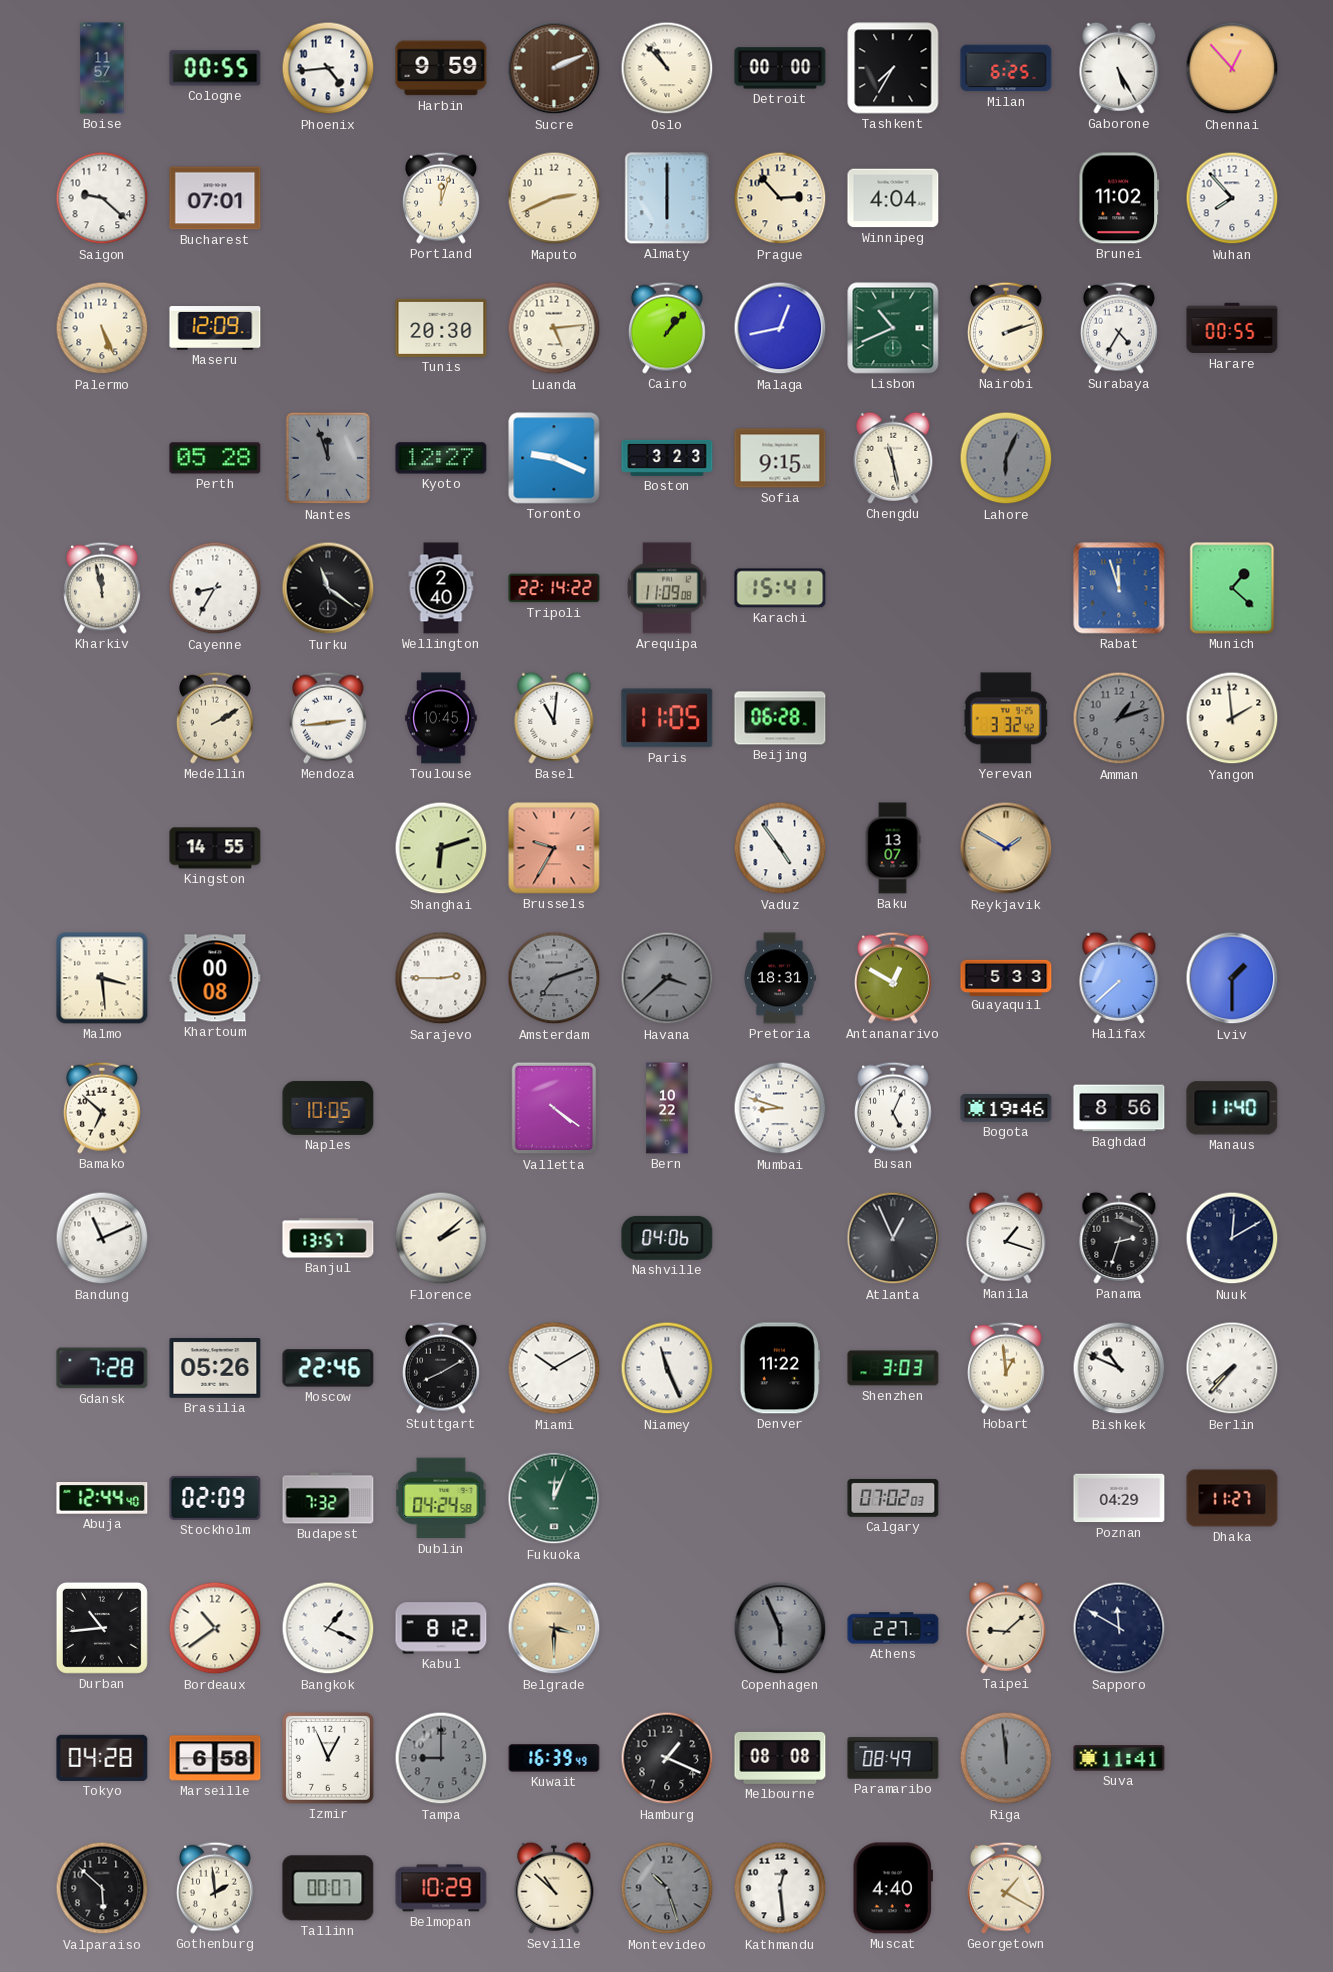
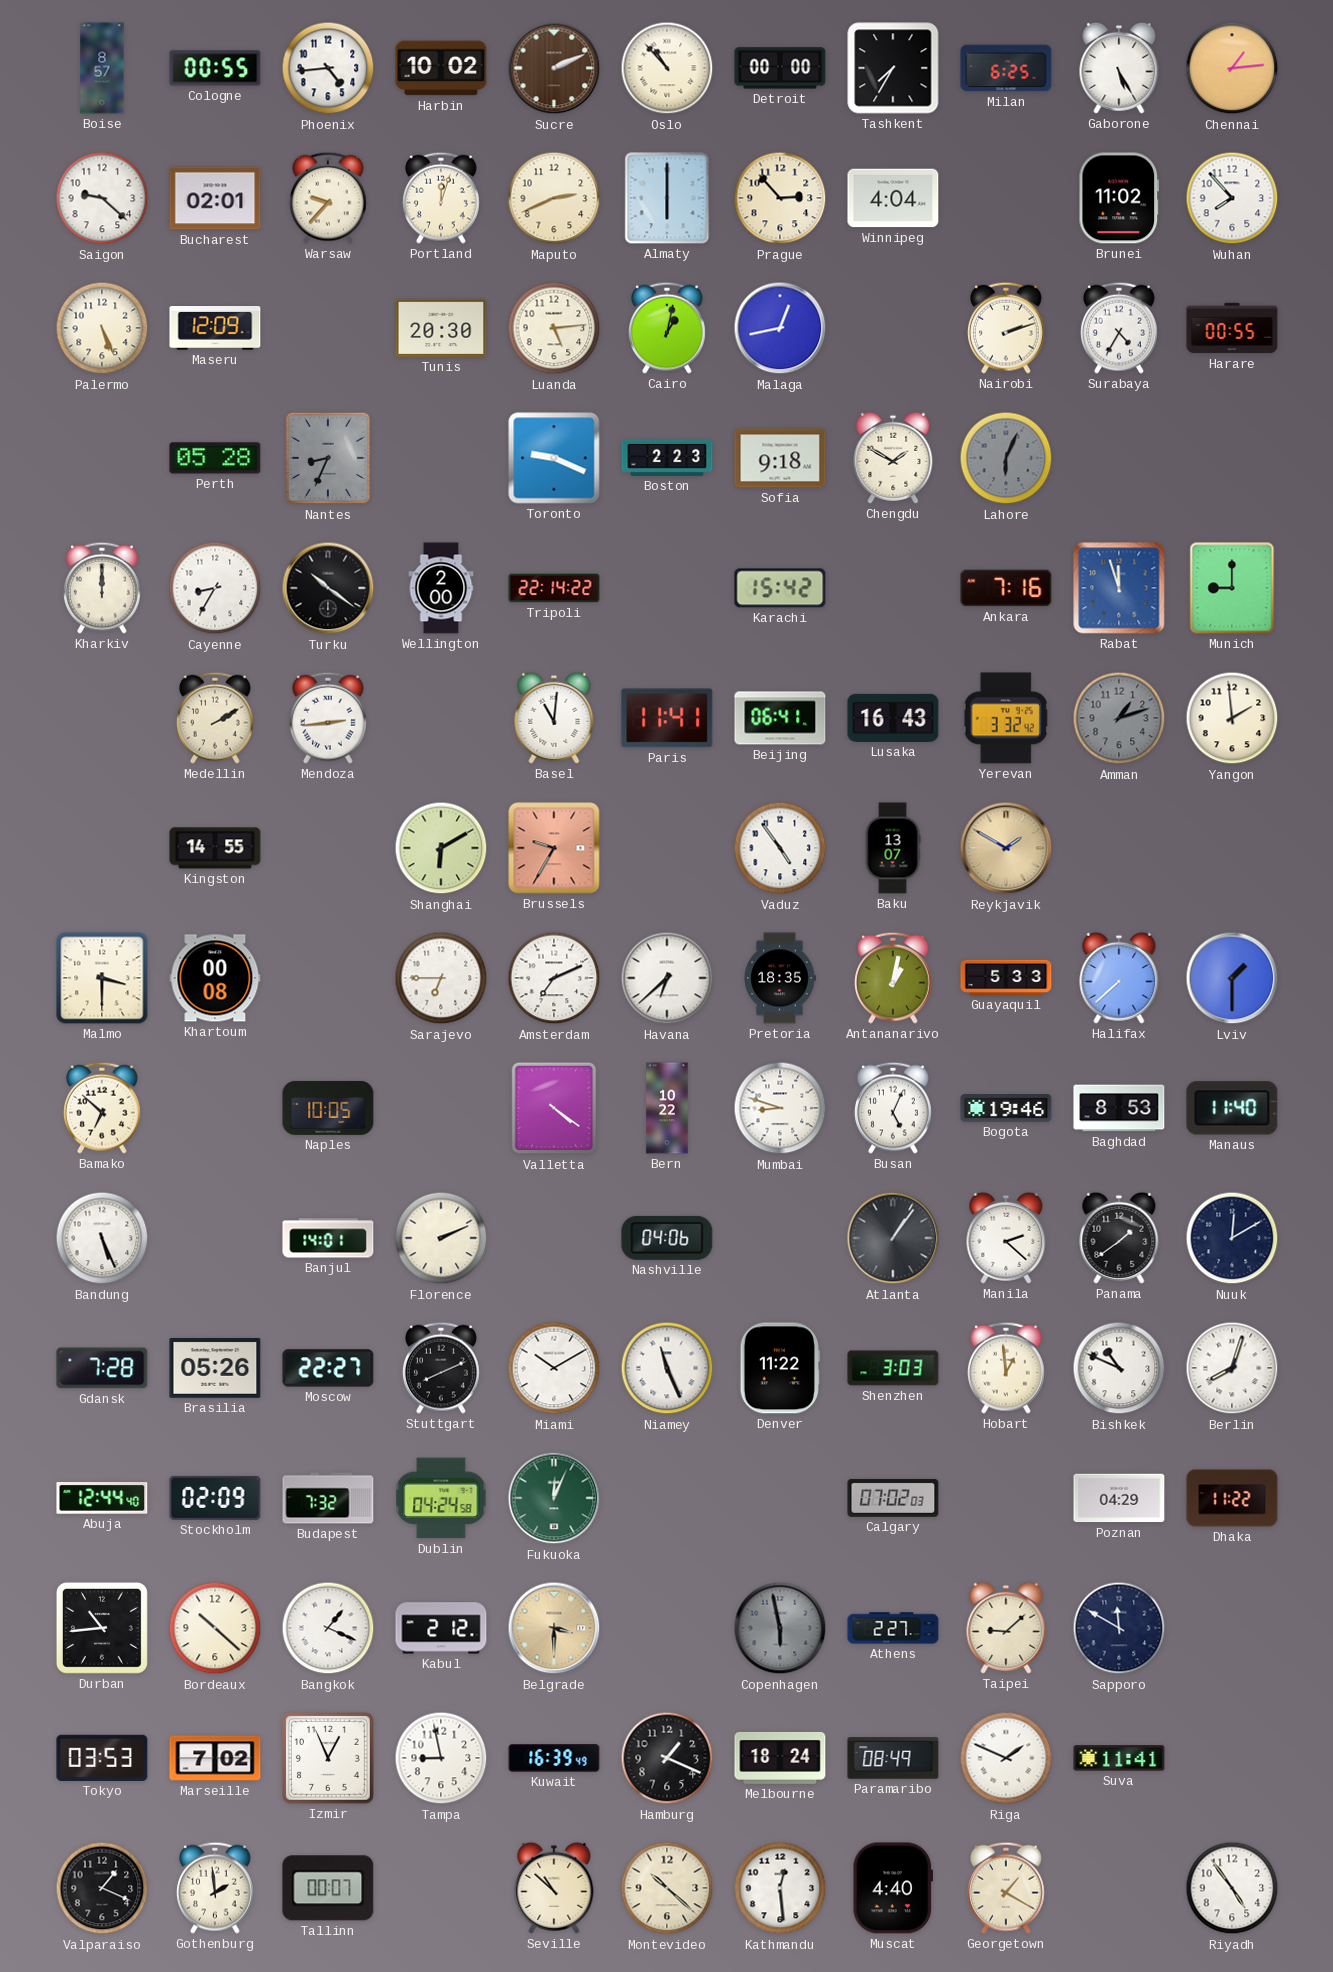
Boise: 11:57 -> 8:57 (102, 68)
Harbin: 9:59 -> 10:02 (441, 68)
Chennai: 12:53 -> 1:14 (1232, 68)
Bucharest: 07:01 -> 02:01 (215, 198)
Warsaw: none -> 9:37 (328, 198)
Cairo: 1:07 -> 1:02 (667, 328)
Lisbon: 10:41 -> none (893, 328)
Nantes: 11:57 -> 8:34 (328, 458)
Kyoto: 12:27 -> none (441, 458)
Boston: 3:23 -> 2:23 (667, 458)
Sofia: 9:15 -> 9:18 (780, 458)
Chengdu: 11:28 -> 1:50 (893, 458)
Kharkiv: 11:58 -> 12:00 (102, 588)
Turku: 11:21 -> 10:21 (328, 588)
Wellington: 2:40 -> 2:00 (441, 588)
Arequipa: 11:09 -> none (667, 588)
Karachi: 15:41 -> 15:42 (780, 588)
Ankara: none -> 7:16 (1006, 588)
Munich: 1:22 -> 9:00 (1232, 588)
Toulouse: 10:45 -> none (441, 718)
Paris: 11:05 -> 11:41 (667, 718)
Beijing: 06:28 -> 06:41 (780, 718)
Lusaka: none -> 16:43 (893, 718)
Shanghai: 6:12 -> 6:10 (441, 848)
Malmo: 3:29 -> 3:30 (102, 978)
Sarajevo: 2:45 -> 6:45 (441, 978)
Amsterdam: 7:12 -> 7:11 (554, 978)
Amsterdam dial: grey -> white (554, 978)
Havana: 3:38 -> 6:38 (667, 978)
Havana dial: grey -> white (667, 978)
Pretoria: 18:31 -> 18:35 (780, 978)
Antananarivo: 12:50 -> 1:02 (893, 978)
Baghdad: 8:56 -> 8:53 (1119, 1108)
Bandung: 11:11 -> 5:26 (102, 1238)
Banjul: 13:57 -> 14:01 (328, 1238)
Florence: 2:08 -> 2:11 (441, 1238)
Atlanta: 12:56 -> 1:06 (893, 1238)
Manila: 1:18 -> 2:22 (1006, 1238)
Panama: 2:33 -> 1:39 (1119, 1238)
Moscow: 22:46 -> 22:27 (328, 1368)
Stuttgart: 8:10 -> 8:11 (441, 1368)
Berlin: 7:37 -> 8:03 (1232, 1368)
Dhaka: 11:27 -> 11:22 (1232, 1498)
Bordeaux: 10:39 -> 10:22 (215, 1628)
Kabul: 8:12 -> 2:12 (441, 1628)
Copenhagen: 5:56 -> 5:58 (780, 1628)
Tokyo: 04:28 -> 03:53 (102, 1758)
Marseille: 6:58 -> 7:02 (215, 1758)
Tampa: 9:00 -> 8:58 (441, 1758)
Tampa dial: grey -> white (441, 1758)
Melbourne: 08:08 -> 18:24 (780, 1758)
Riga: 11:59 -> 1:49 (1006, 1758)
Riga dial: grey -> white (1006, 1758)
Valparaiso: 5:52 -> 1:19 (102, 1888)
Belmopan: 10:29 -> none (441, 1888)
Montevideo: 10:27 -> 10:22 (667, 1888)
Montevideo dial: grey -> cream (667, 1888)
Riyadh: none -> 4:54 (1232, 1888)
